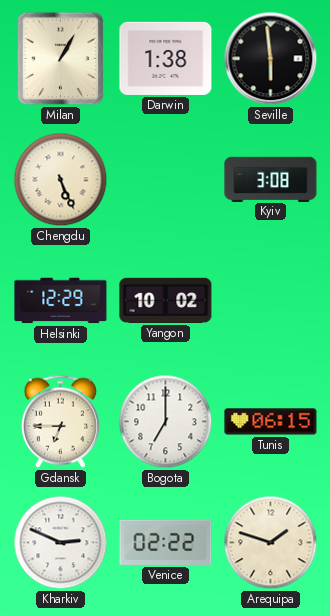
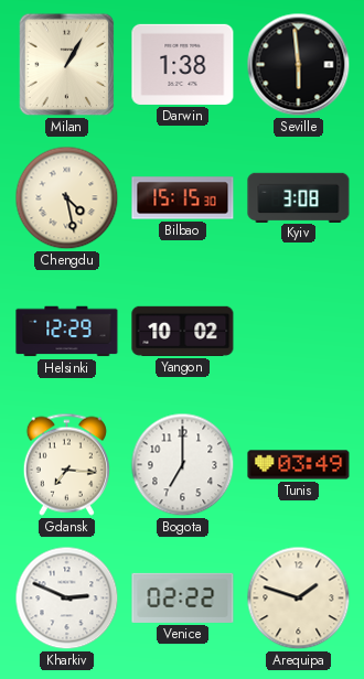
Chengdu: 5:26 -> 4:28 (67, 198)
Bilbao: none -> 15:15 (183, 198)
Gdansk: 6:45 -> 7:16 (66, 464)
Tunis: 06:15 -> 03:49 (299, 465)
